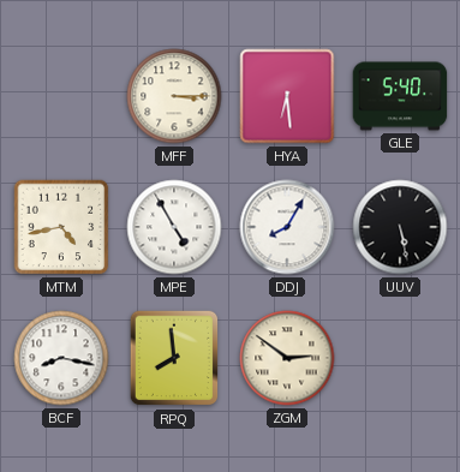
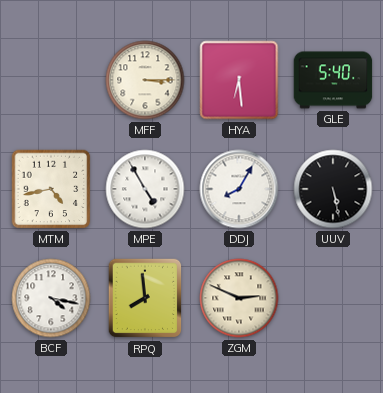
BCF: 8:17 -> 4:17 (51, 298)
ZGM: 2:51 -> 2:49 (239, 298)
